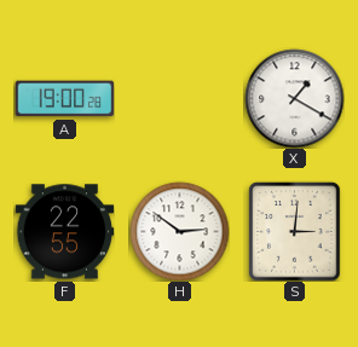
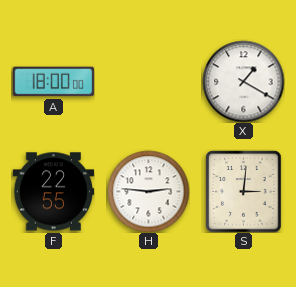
A: 19:00 -> 18:00 (53, 82)
H: 2:51 -> 2:46 (148, 191)
